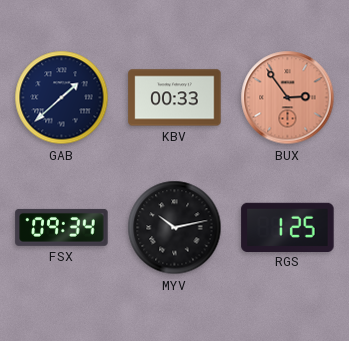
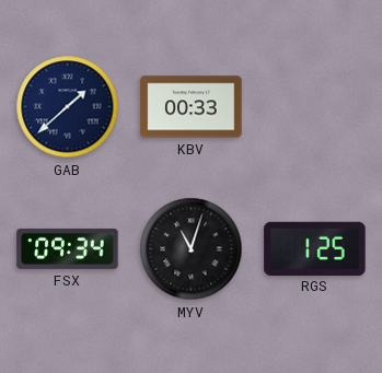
BUX: 2:54 -> none (288, 98)
MYV: 10:13 -> 11:03 (192, 249)
